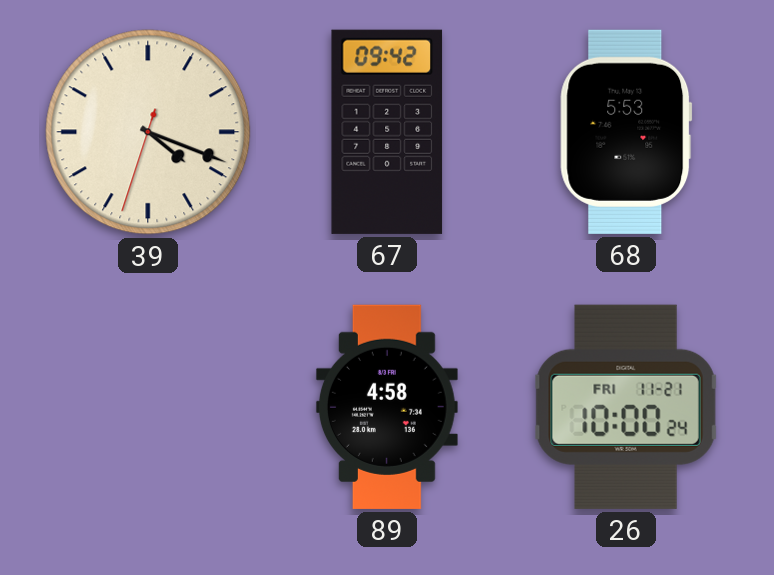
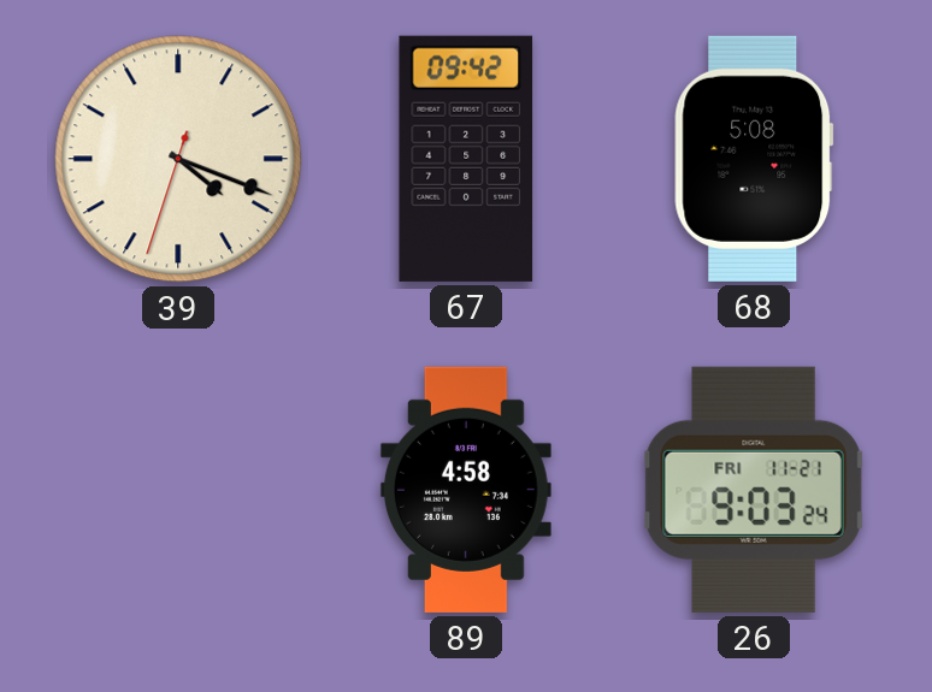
68: 5:53 -> 5:08 (754, 159)
26: 10:00 -> 9:03 (754, 490)
